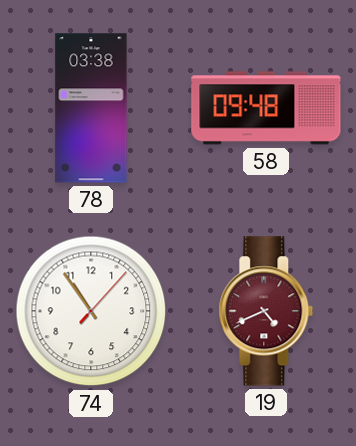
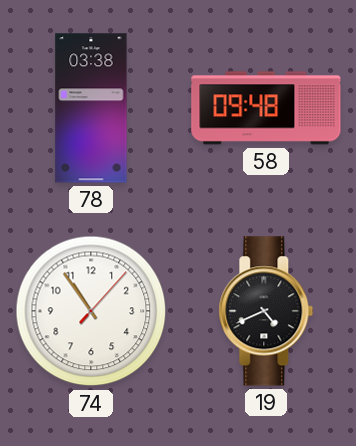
19 dial: burgundy -> black (266, 311)
